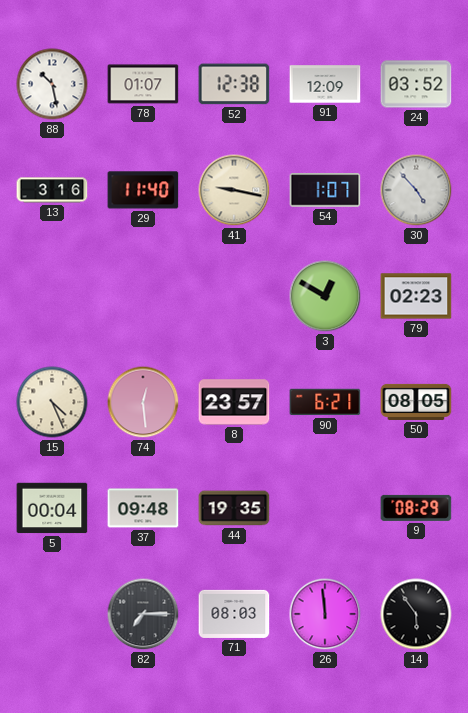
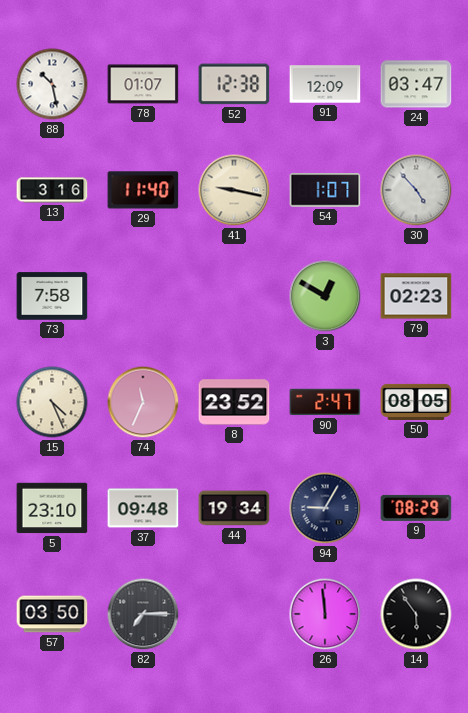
24: 03:52 -> 03:47 (416, 84)
73: none -> 7:58 (52, 296)
74: 12:29 -> 11:34 (143, 402)
8: 23:57 -> 23:52 (234, 402)
90: 6:21 -> 2:47 (325, 402)
5: 00:04 -> 23:10 (52, 508)
44: 19:35 -> 19:34 (234, 508)
94: none -> 9:05 (325, 508)
57: none -> 03:50 (52, 614)
71: 08:03 -> none (234, 614)
